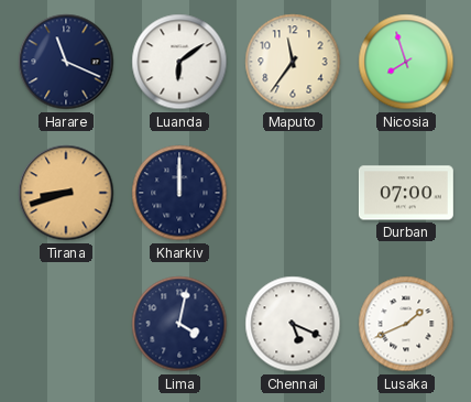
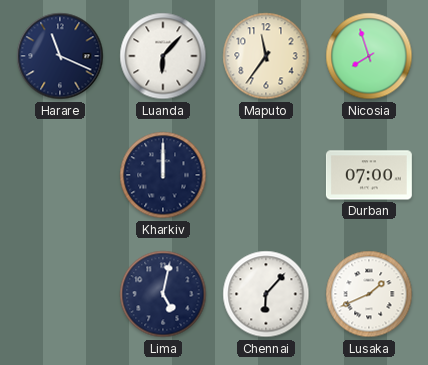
Luanda: 6:09 -> 6:07 (163, 56)
Tirana: 8:42 -> none (66, 193)
Lima: 4:02 -> 5:02 (163, 294)
Chennai: 5:19 -> 6:07 (266, 294)
